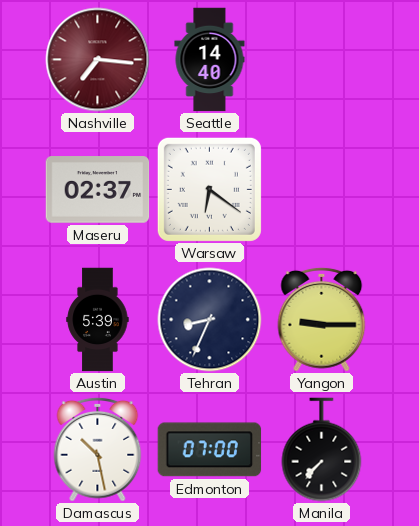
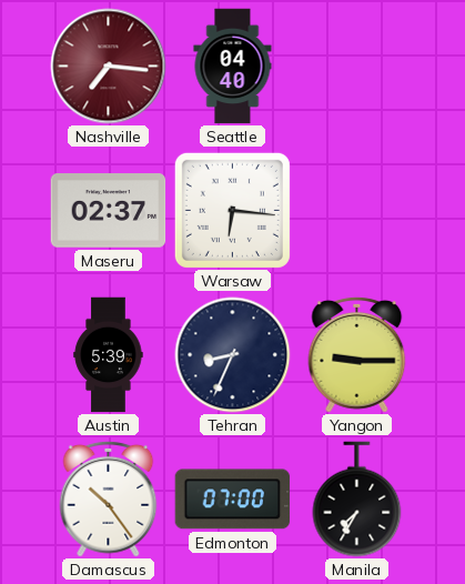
Seattle: 14:40 -> 04:40 (233, 67)
Warsaw: 6:21 -> 6:16 (232, 210)
Damascus: 10:28 -> 10:24 (109, 499)
Manila: 7:37 -> 7:35 (357, 500)
